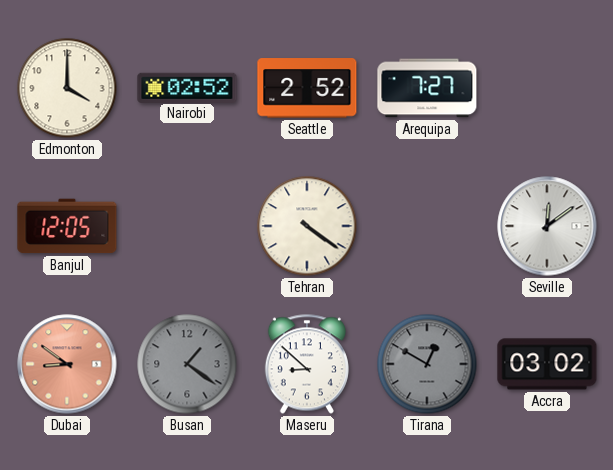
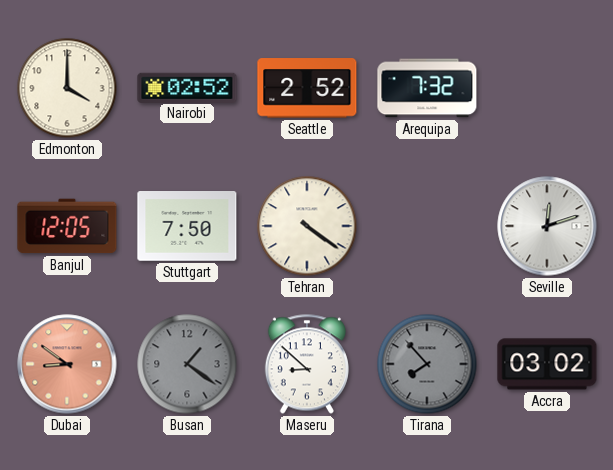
Arequipa: 7:27 -> 7:32 (427, 88)
Stuttgart: none -> 7:50 (187, 227)
Seville: 12:09 -> 12:12 (547, 226)
Tirana: 12:50 -> 7:53 (427, 364)
